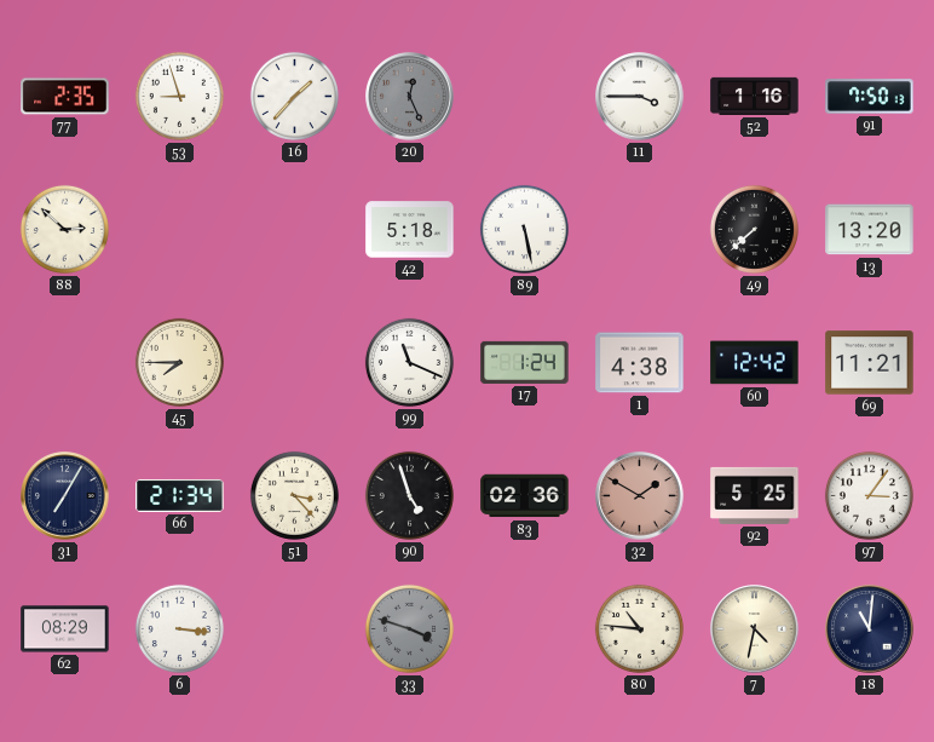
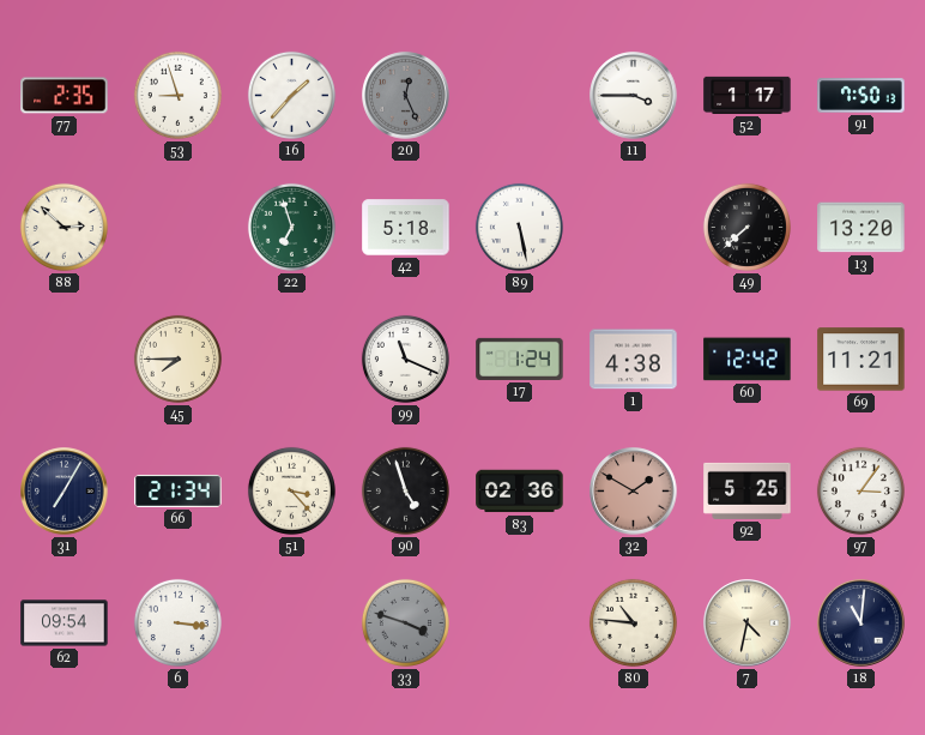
52: 1:16 -> 1:17 (748, 95)
22: none -> 6:57 (291, 227)
62: 08:29 -> 09:54 (65, 623)
